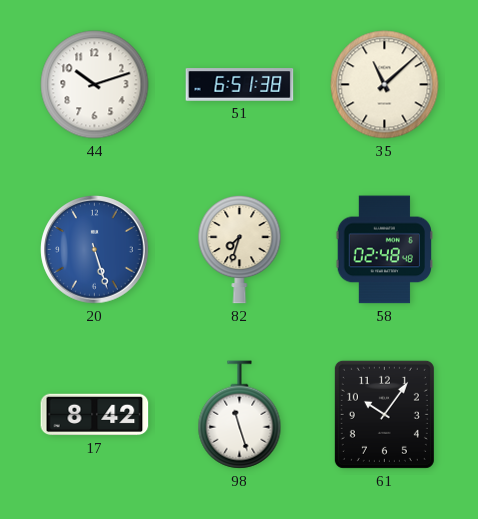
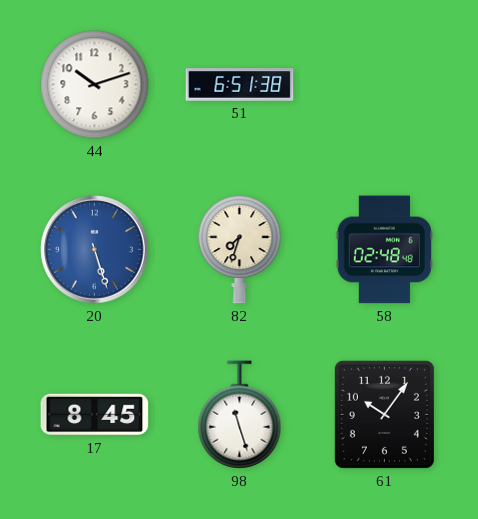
35: 11:08 -> none (385, 85)
17: 8:42 -> 8:45 (95, 415)
